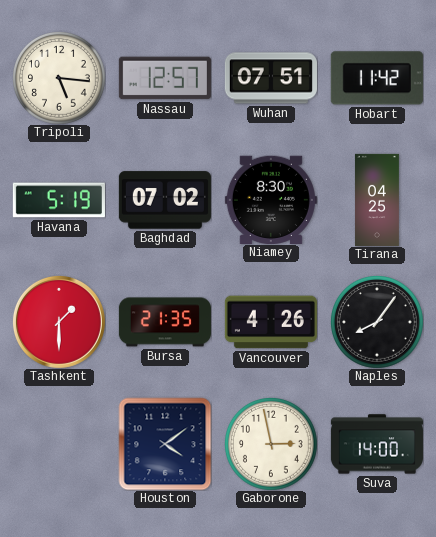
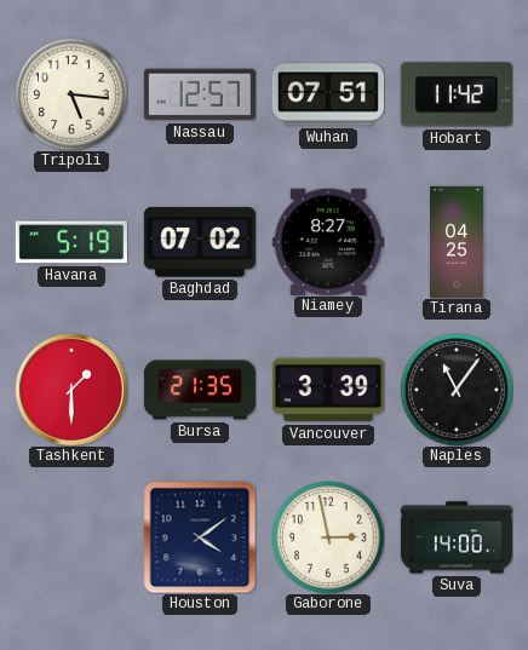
Niamey: 8:30 -> 8:27 (328, 241)
Vancouver: 4:26 -> 3:39 (328, 390)
Naples: 8:06 -> 11:06 (457, 390)
